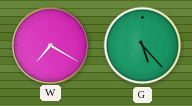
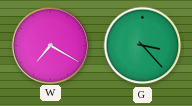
G: 5:23 -> 3:23 (143, 46)
